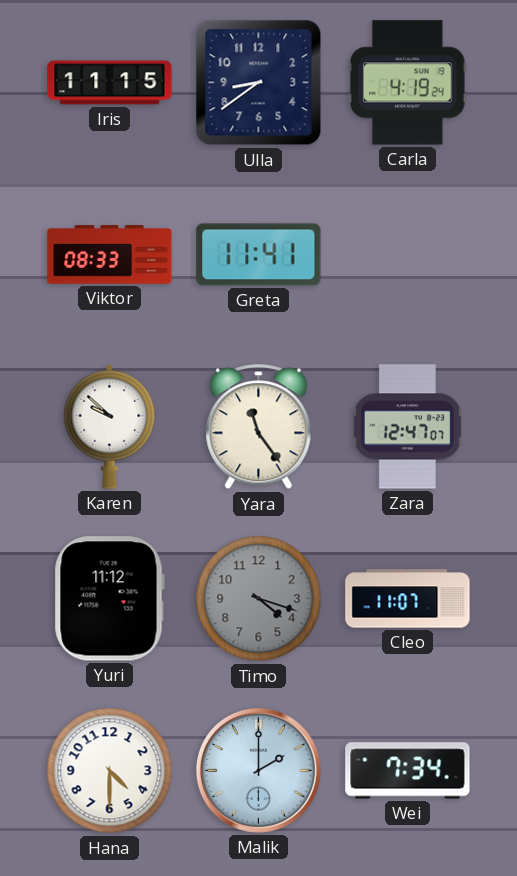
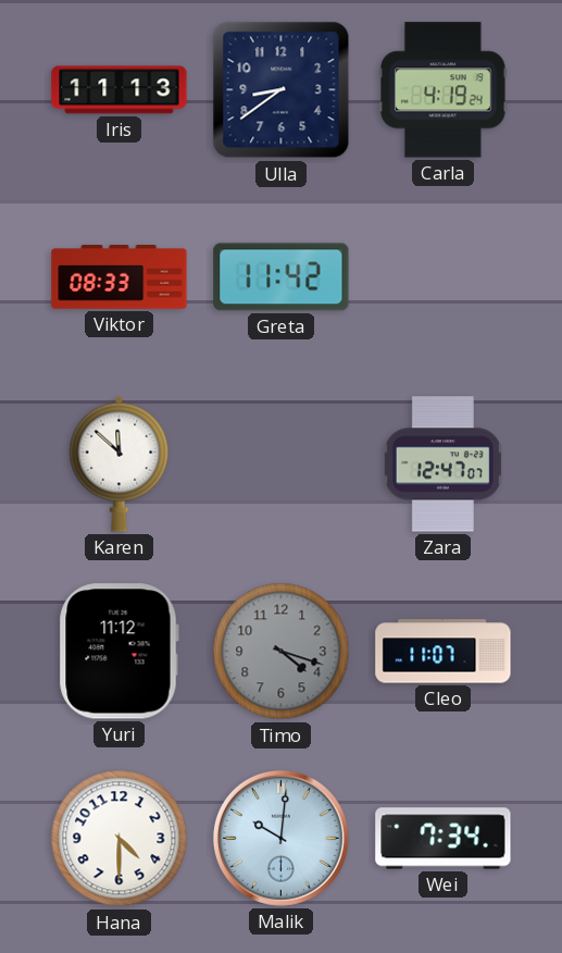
Iris: 11:15 -> 11:13 (120, 90)
Greta: 11:41 -> 11:42 (282, 277)
Karen: 9:52 -> 11:52 (120, 463)
Yara: 11:24 -> none (259, 427)
Malik: 2:00 -> 10:01 (280, 838)
